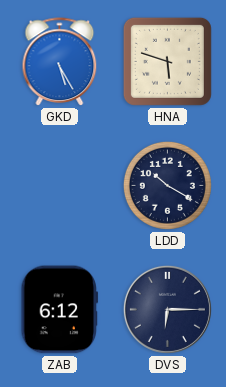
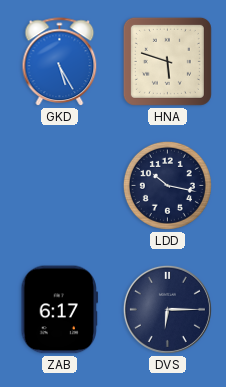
LDD: 10:20 -> 10:17 (167, 185)
ZAB: 6:12 -> 6:17 (60, 310)
